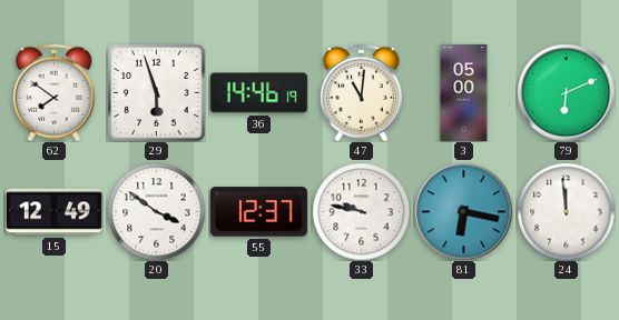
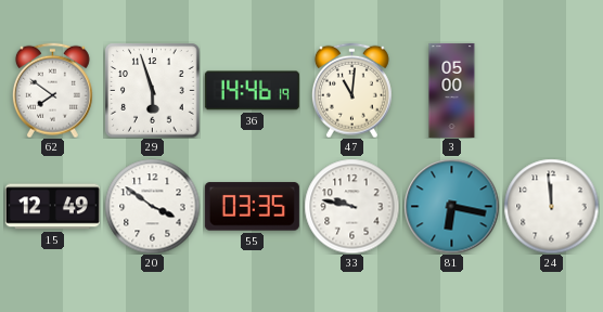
79: 6:11 -> none (566, 92)
55: 12:37 -> 03:35 (252, 207)
